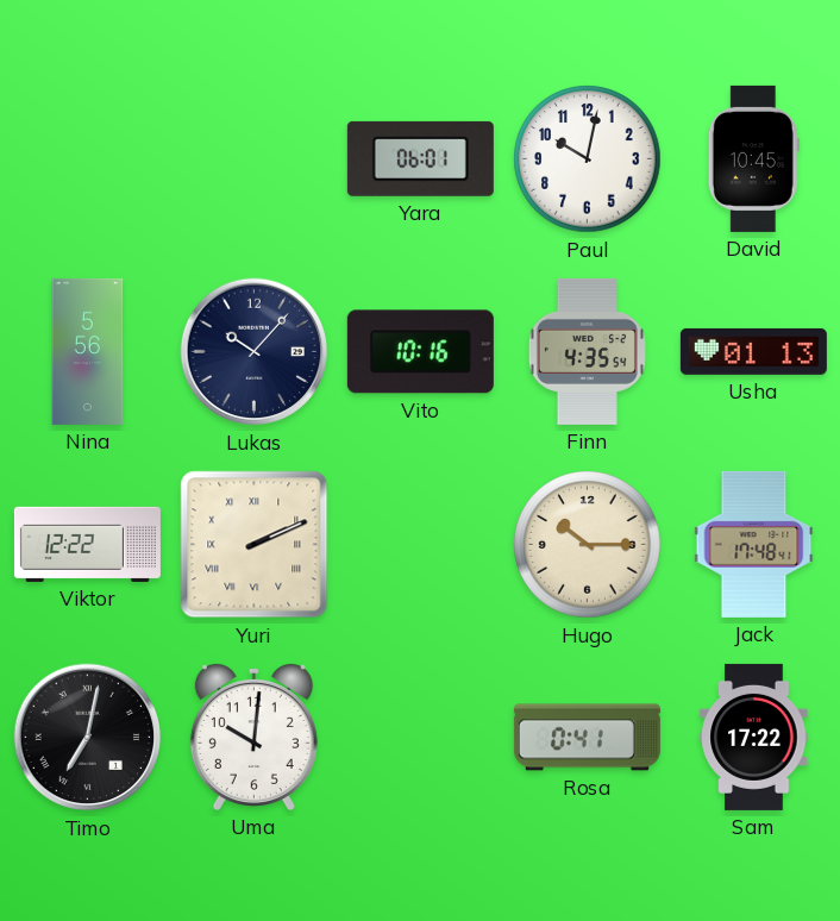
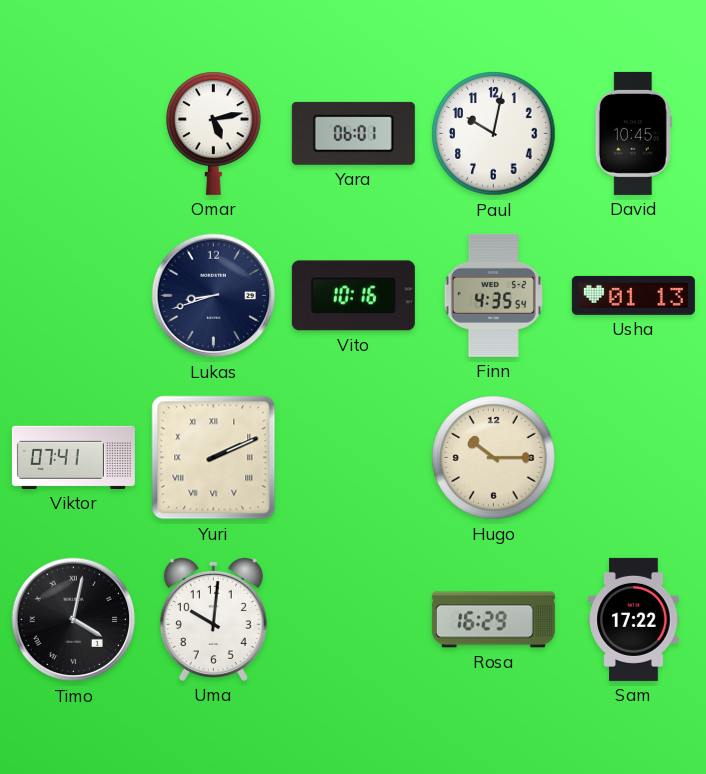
Omar: none -> 5:13 (214, 133)
Nina: 5:56 -> none (88, 351)
Lukas: 10:07 -> 8:42 (214, 296)
Viktor: 12:22 -> 07:41 (73, 457)
Jack: 17:48 -> none (754, 544)
Timo: 7:02 -> 4:02 (74, 620)
Rosa: 0:41 -> 16:29 (493, 620)
